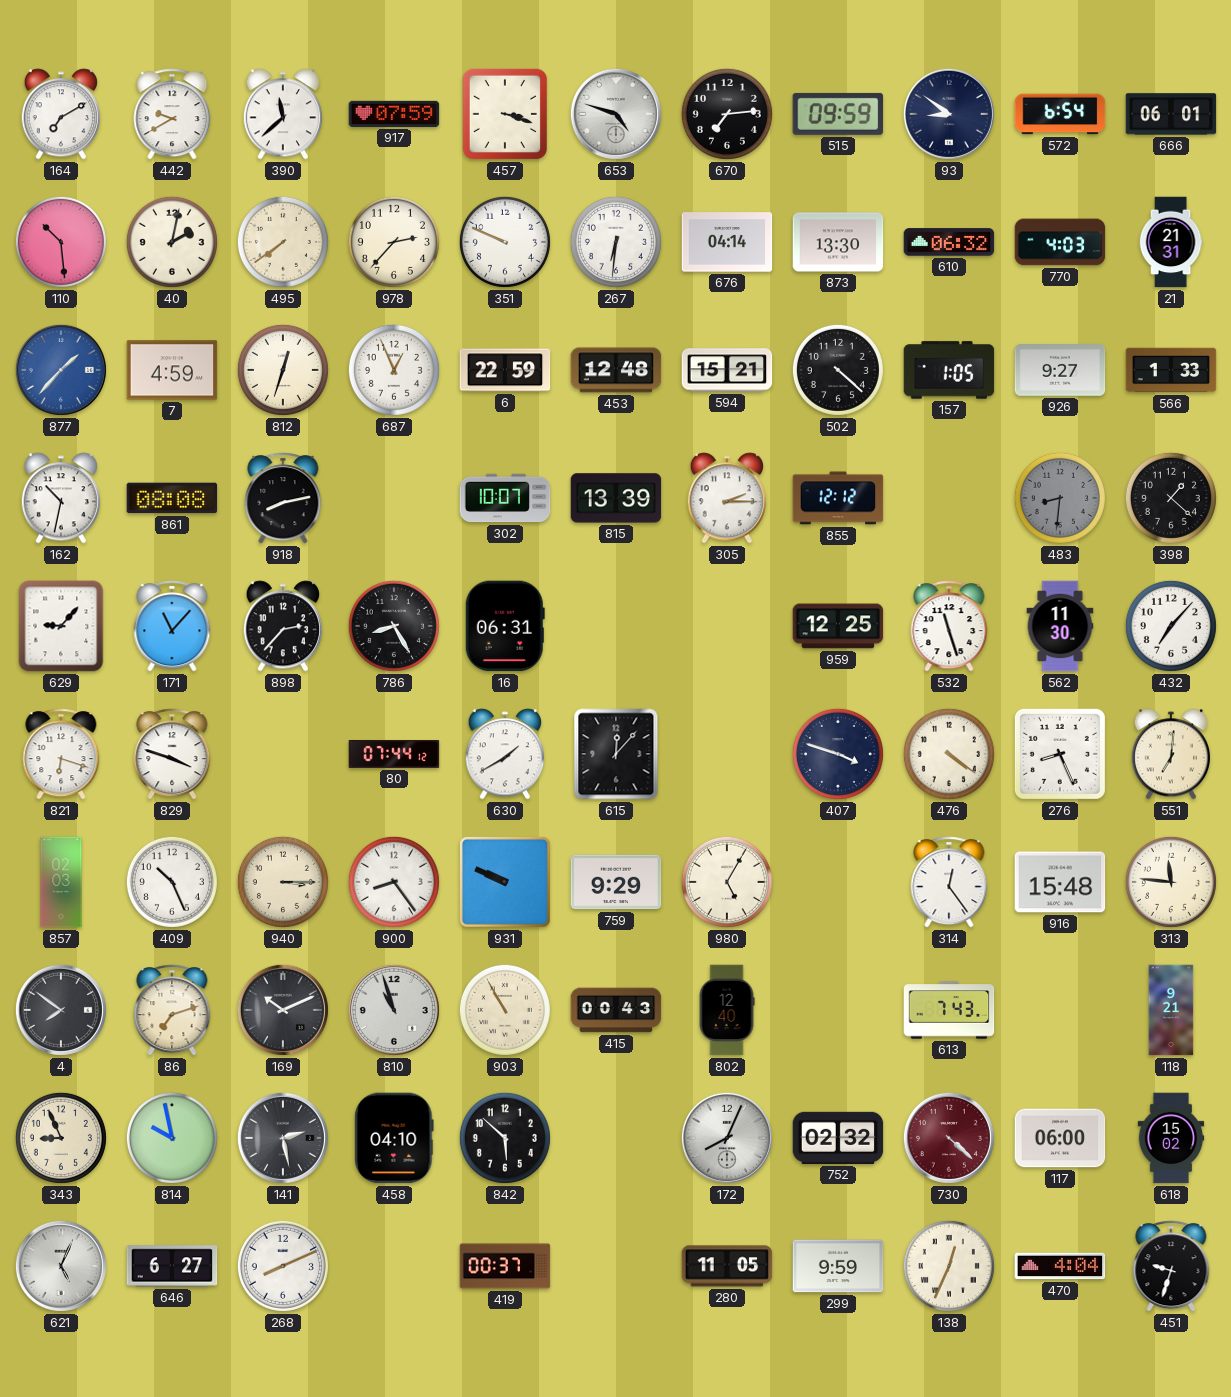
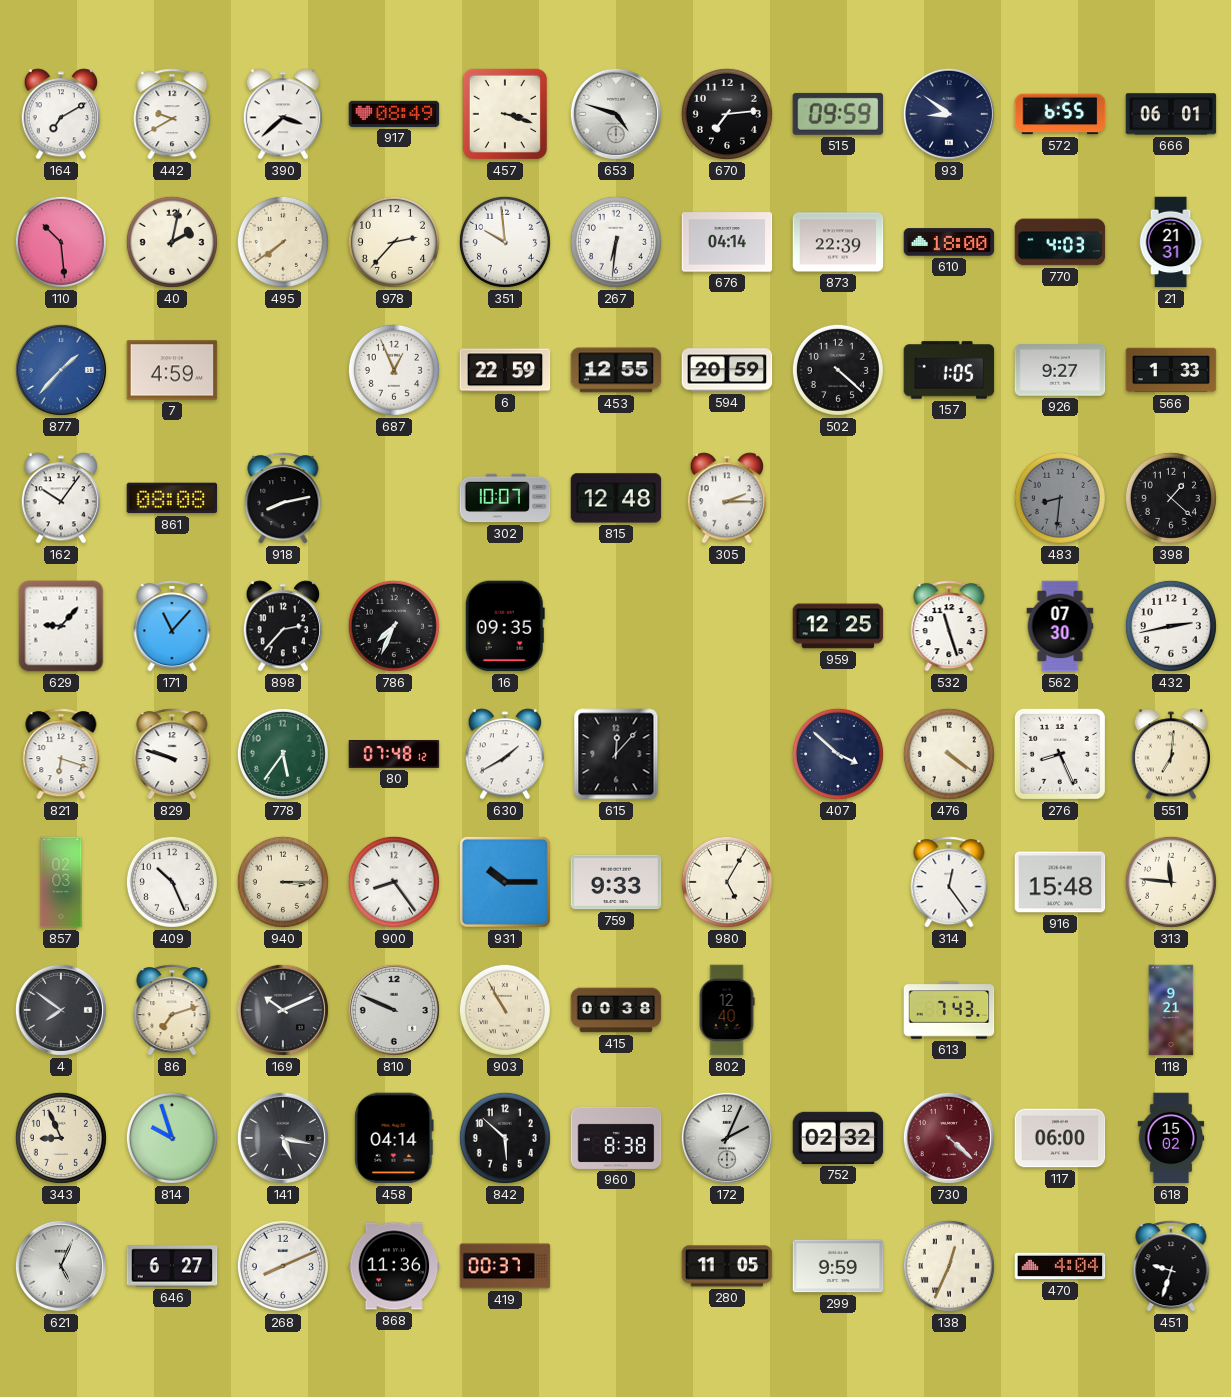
390: 11:38 -> 3:38 (282, 114)
917: 07:59 -> 08:49 (394, 114)
572: 6:54 -> 6:55 (1060, 114)
351: 9:49 -> 9:59 (505, 242)
873: 13:30 -> 22:39 (838, 242)
610: 06:32 -> 18:00 (949, 242)
812: 12:33 -> none (283, 370)
453: 12:48 -> 12:55 (616, 370)
594: 15:21 -> 20:59 (727, 370)
162: 10:32 -> 10:06 (60, 498)
815: 13:39 -> 12:48 (616, 498)
855: 12:12 -> none (838, 498)
786: 8:25 -> 7:34 (394, 626)
16: 06:31 -> 09:35 (505, 626)
562: 11:30 -> 07:30 (1060, 626)
432: 7:07 -> 2:43 (1171, 626)
829: 3:48 -> 9:48 (172, 754)
778: none -> 5:36 (283, 754)
80: 07:44 -> 07:48 (394, 755)
407: 3:48 -> 3:52 (838, 754)
931: 9:49 -> 10:15 (505, 882)
759: 9:29 -> 9:33 (616, 882)
810: 10:57 -> 9:49 (394, 1010)
415: 00:43 -> 00:38 (616, 1010)
814: 9:58 -> 9:57 (172, 1138)
141: 2:28 -> 5:17 (283, 1138)
458: 04:10 -> 04:14 (394, 1138)
960: none -> 8:38 (616, 1138)
172: 8:04 -> 2:04 (727, 1138)
868: none -> 11:36 (394, 1266)
